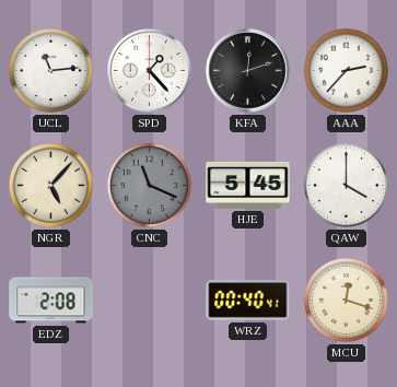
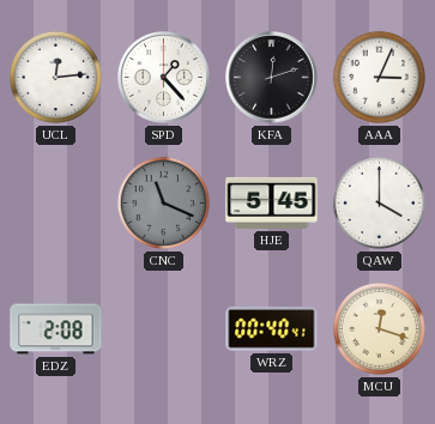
UCL: 11:14 -> 12:14 (55, 77)
AAA: 2:37 -> 3:04 (379, 77)
NGR: 5:07 -> none (50, 185)
